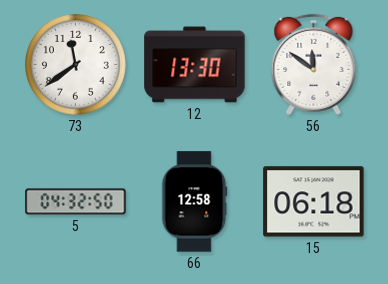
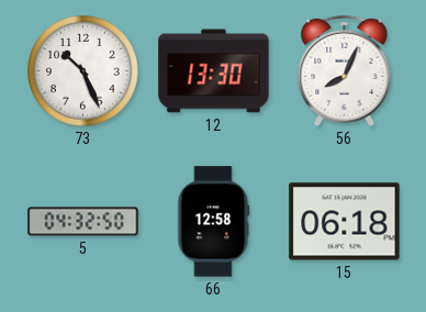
73: 11:39 -> 10:26 (83, 71)
56: 11:51 -> 8:04 (345, 70)
